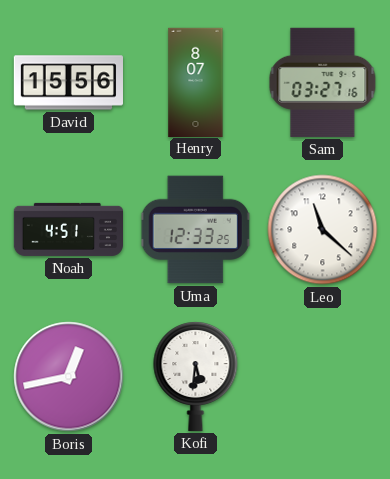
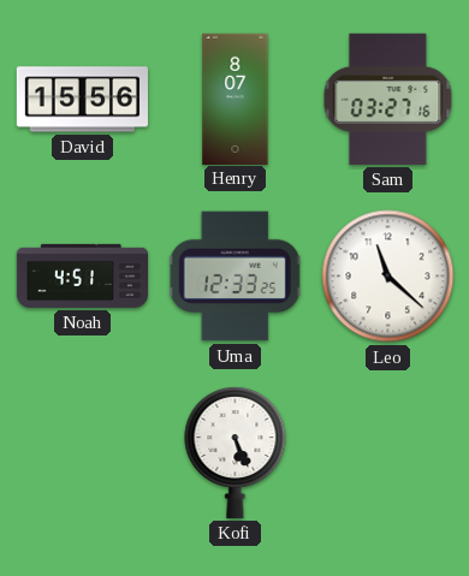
Boris: 12:43 -> none (69, 377)
Kofi: 5:31 -> 5:26 (236, 453)
